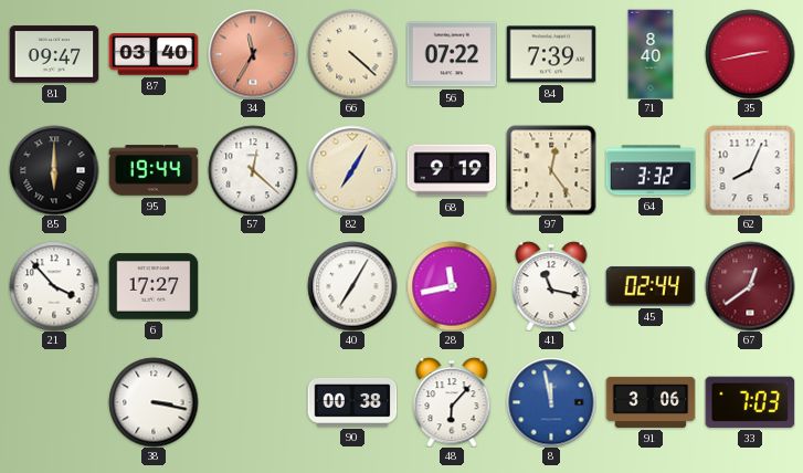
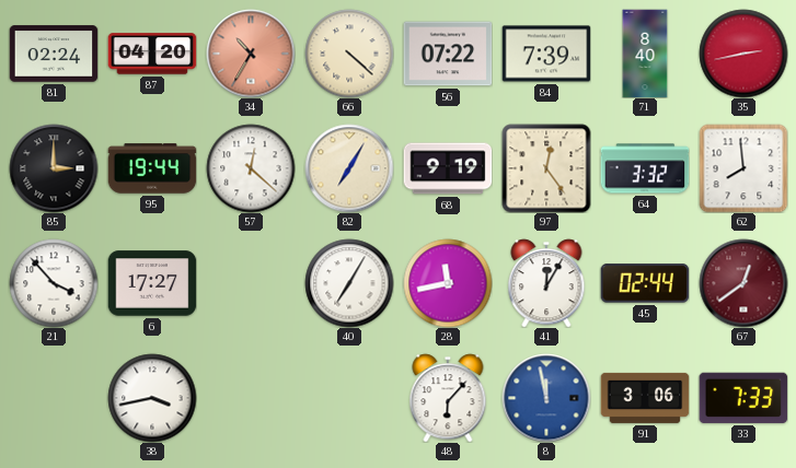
81: 09:47 -> 02:24 (54, 54)
87: 03:40 -> 04:20 (152, 54)
34: 11:35 -> 10:35 (251, 54)
85: 6:00 -> 3:00 (54, 168)
62: 8:04 -> 7:59 (743, 168)
41: 11:17 -> 12:05 (546, 283)
38: 3:17 -> 3:43 (152, 398)
90: 00:38 -> none (352, 403)
33: 7:03 -> 7:33 (743, 398)
